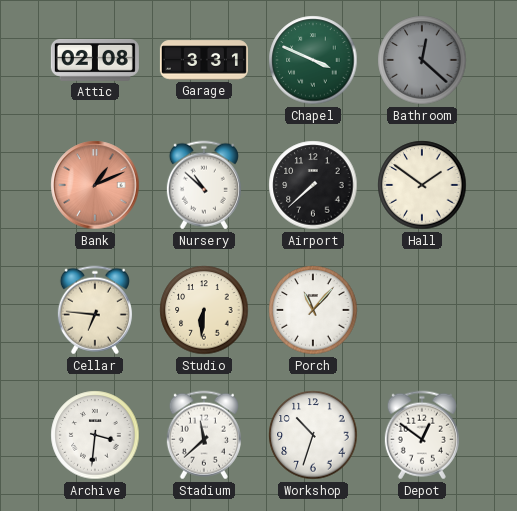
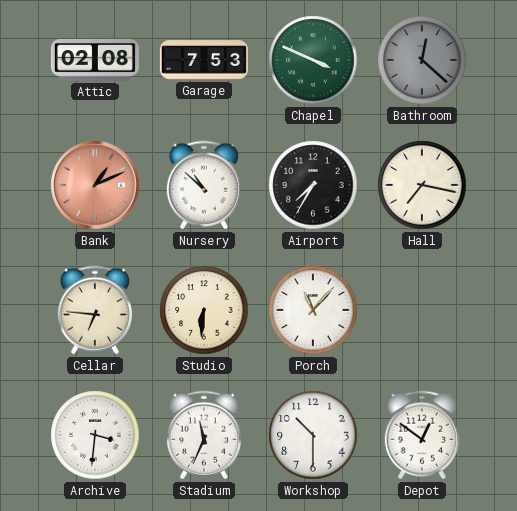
Garage: 3:31 -> 7:53 (204, 60)
Airport: 7:38 -> 7:35 (313, 185)
Hall: 1:51 -> 7:17 (422, 185)
Stadium: 11:38 -> 11:34 (204, 435)
Workshop: 10:33 -> 10:30 (313, 435)
